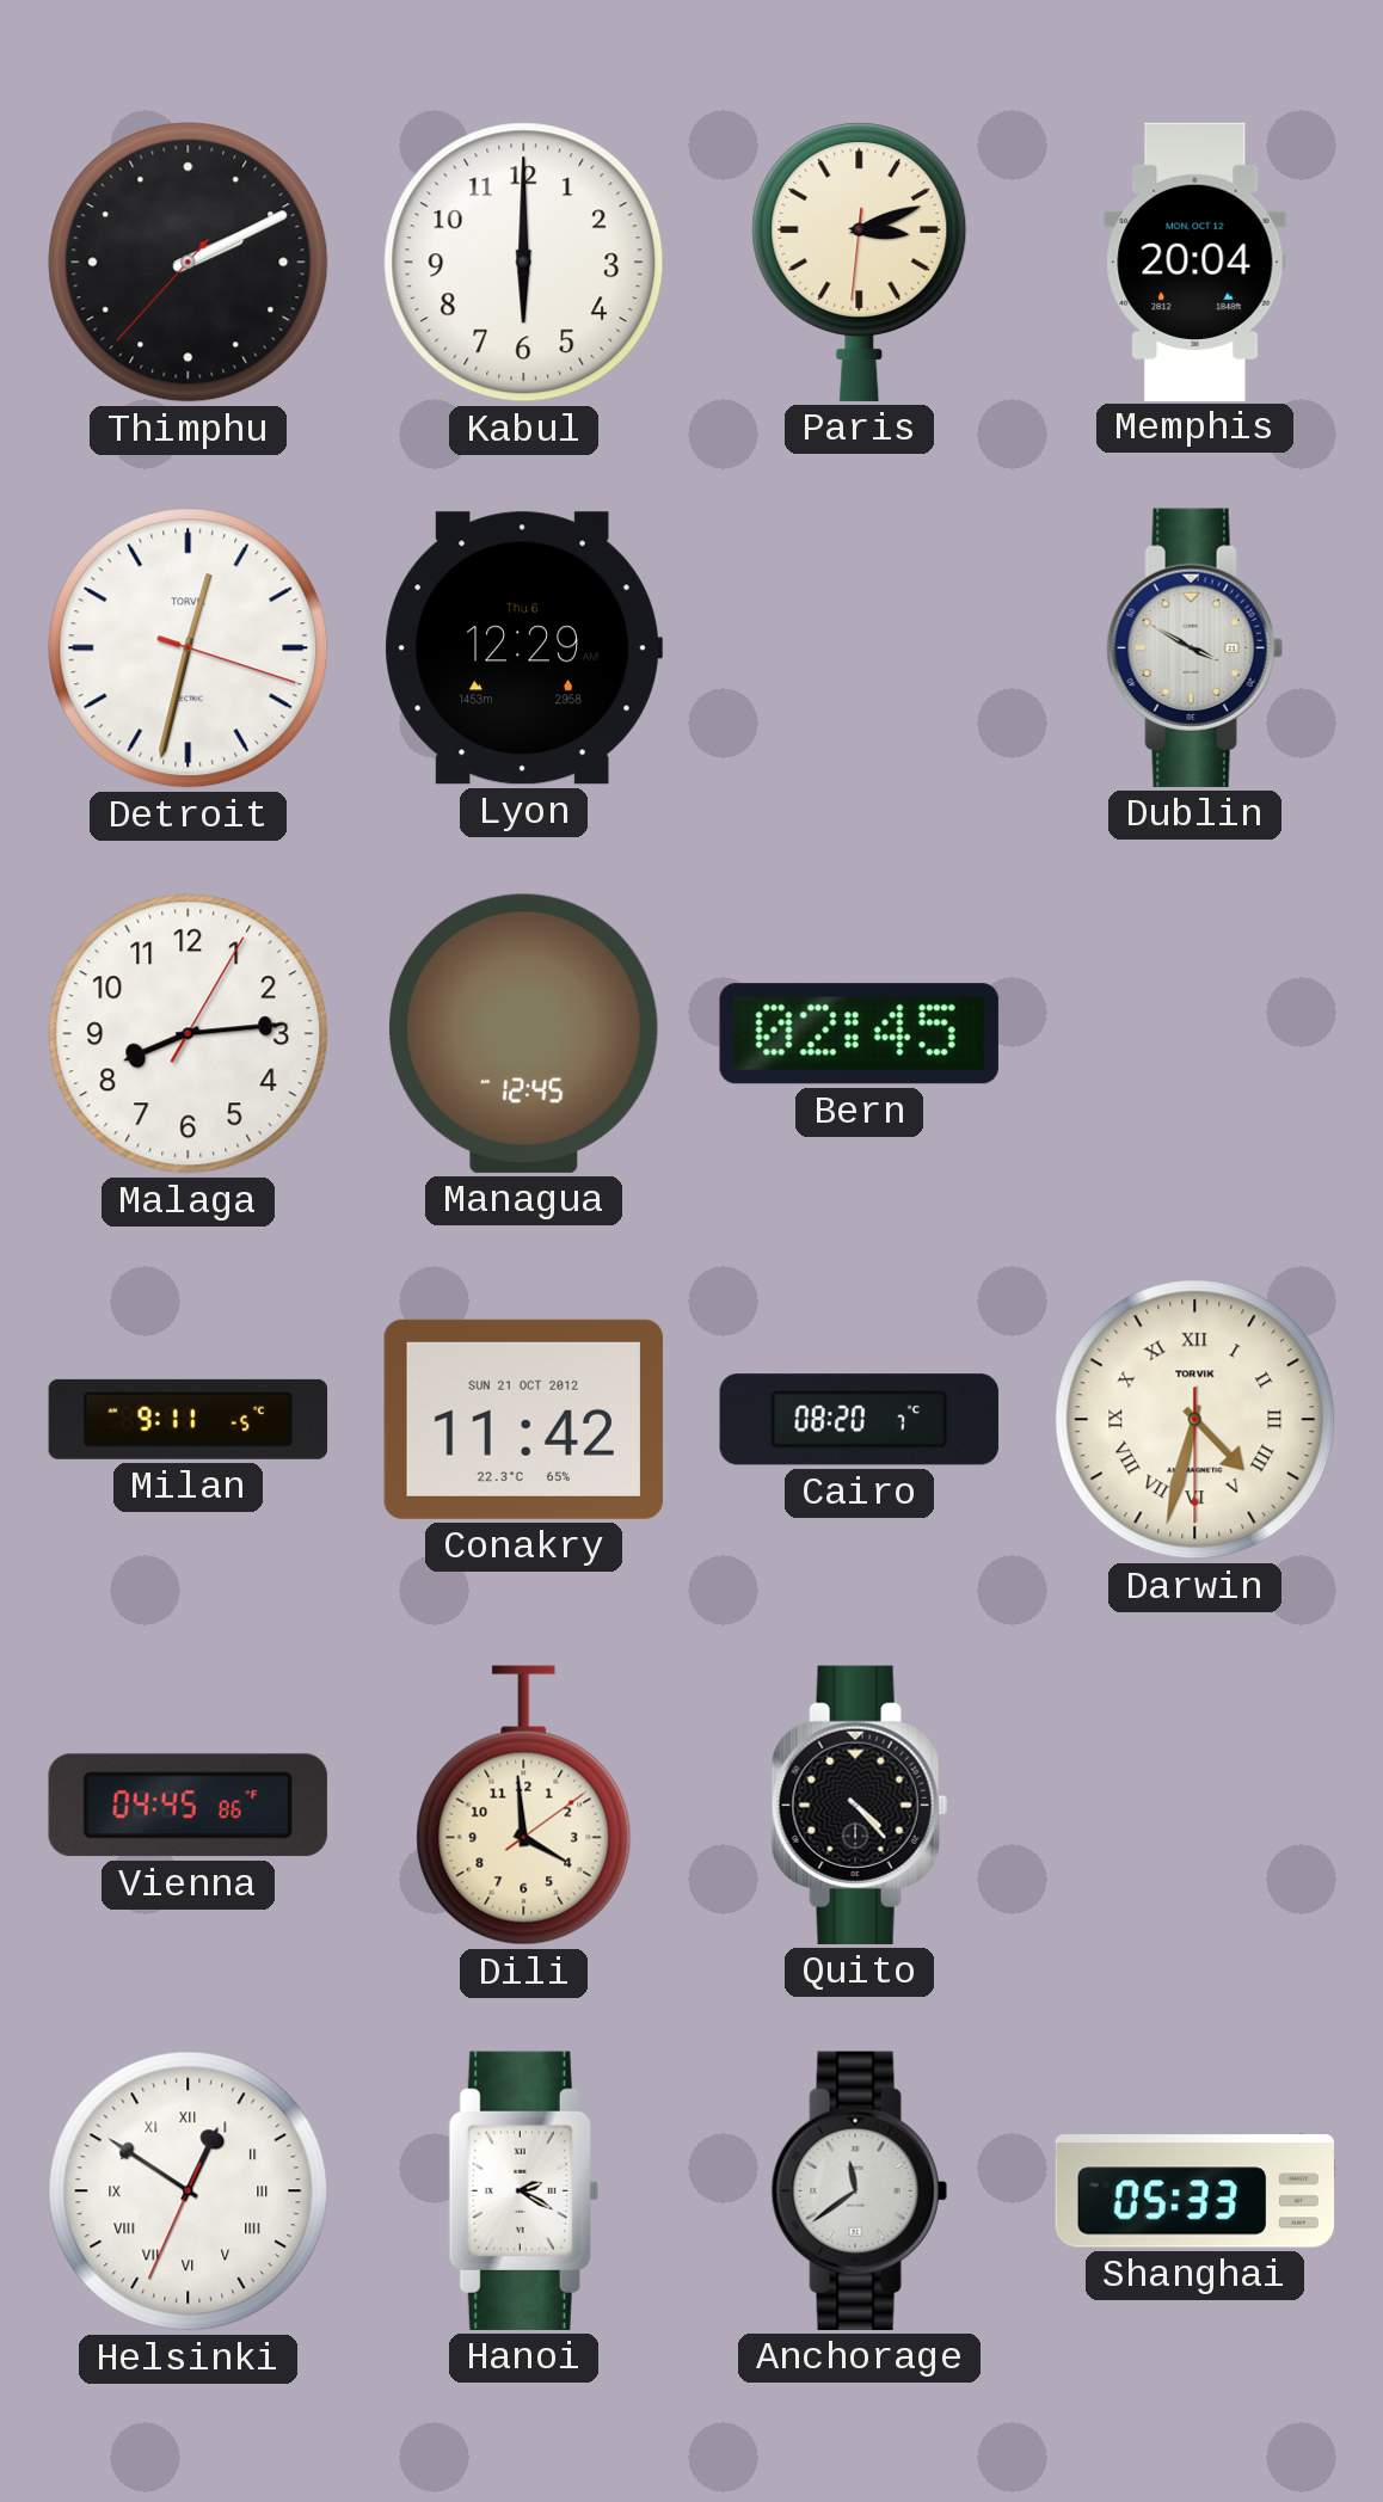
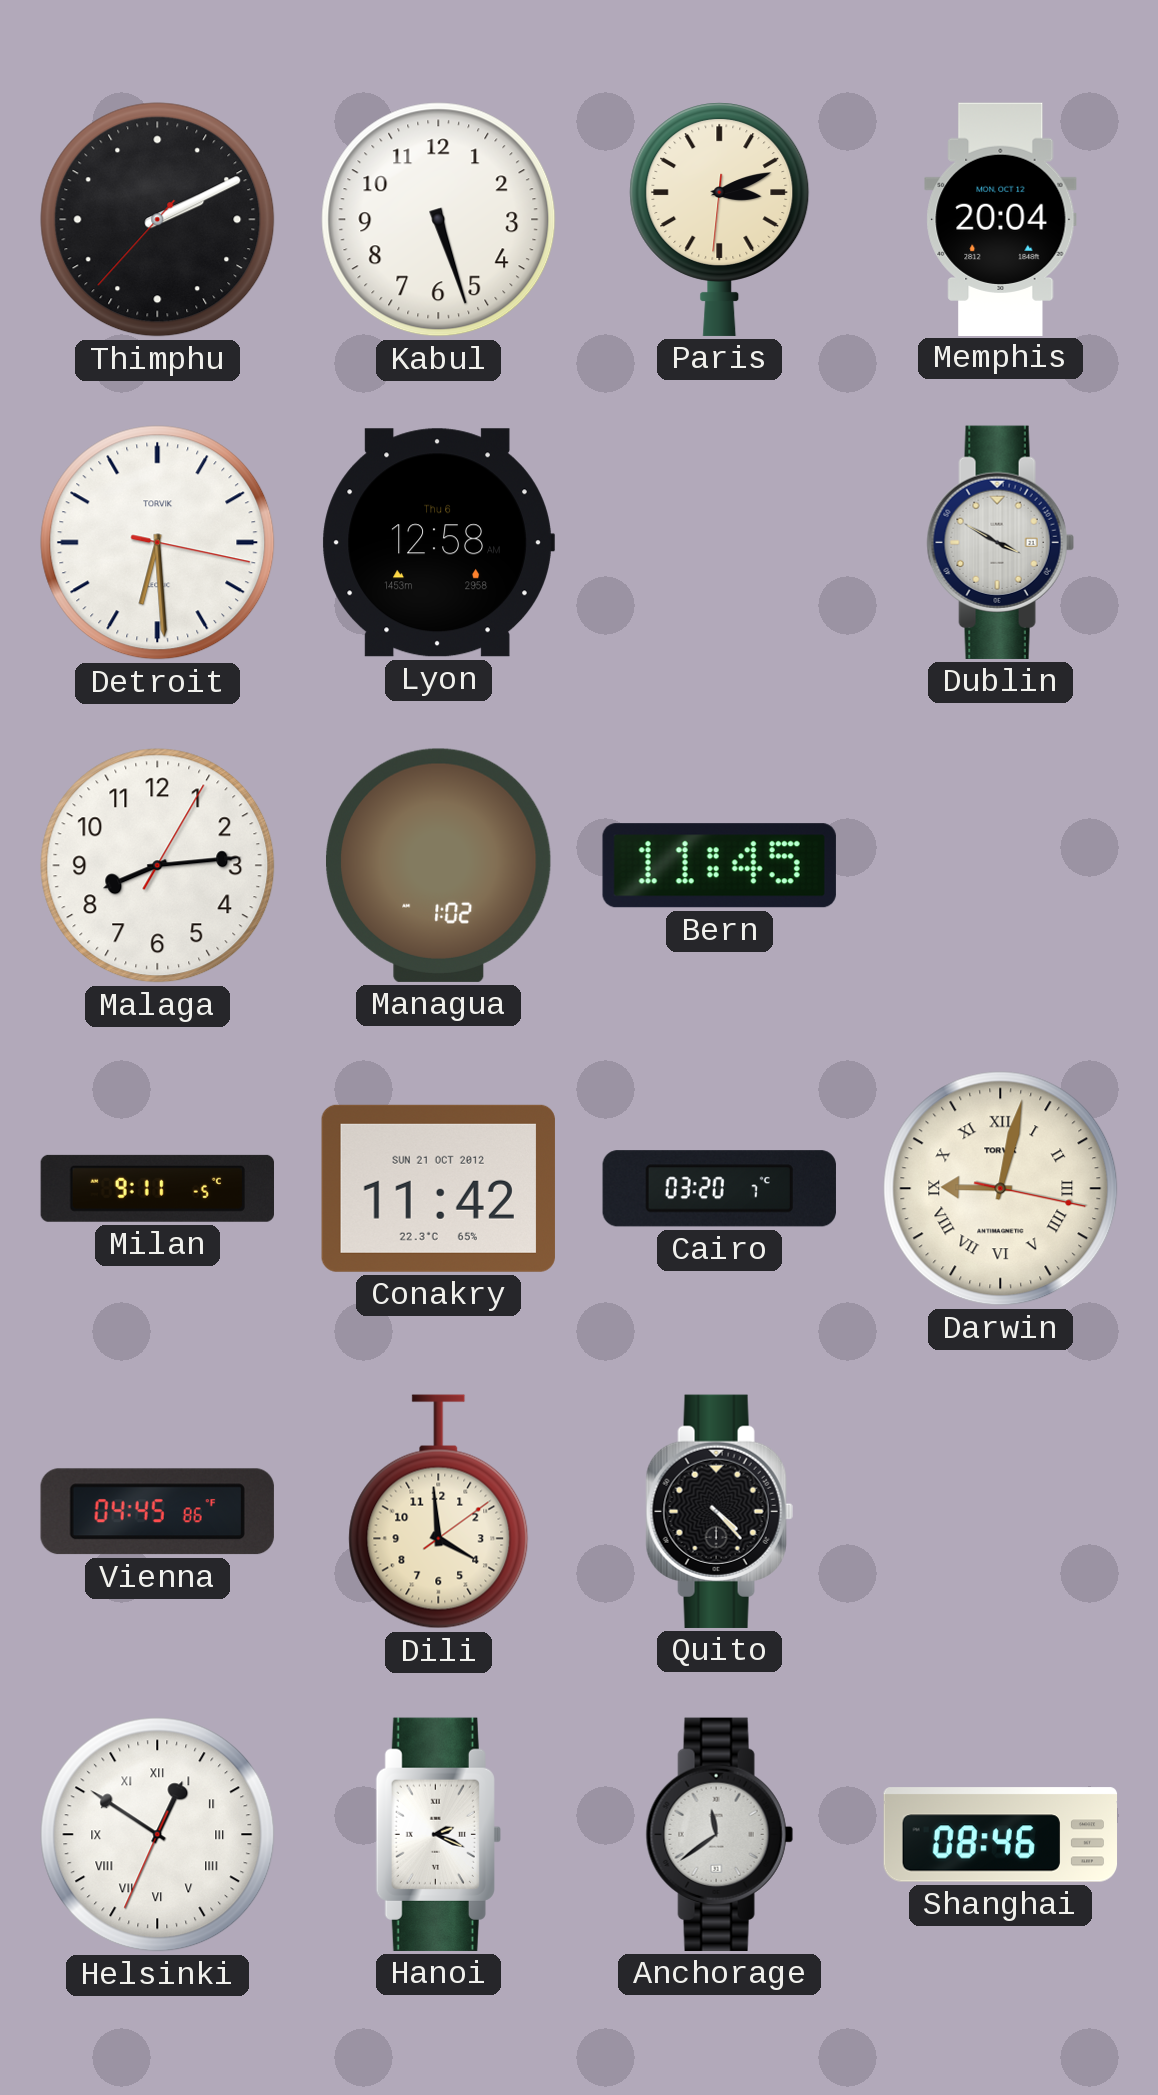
Kabul: 6:00 -> 5:27 (439, 220)
Detroit: 12:32 -> 6:29 (158, 543)
Lyon: 12:29 -> 12:58 (438, 543)
Managua: 12:45 -> 1:02 (439, 865)
Bern: 02:45 -> 11:45 (719, 866)
Cairo: 08:20 -> 03:20 (719, 1189)
Darwin: 4:32 -> 9:02 (1001, 1189)
Hanoi: 2:20 -> 2:19 (438, 1834)
Shanghai: 05:33 -> 08:46 (1001, 1835)
